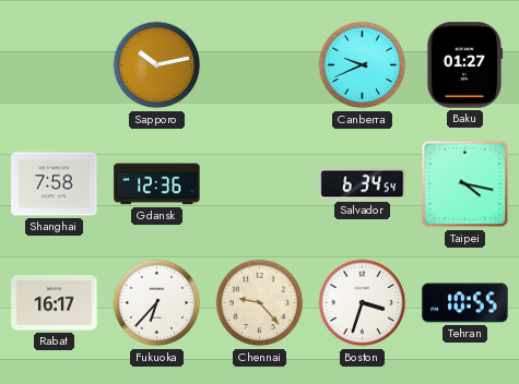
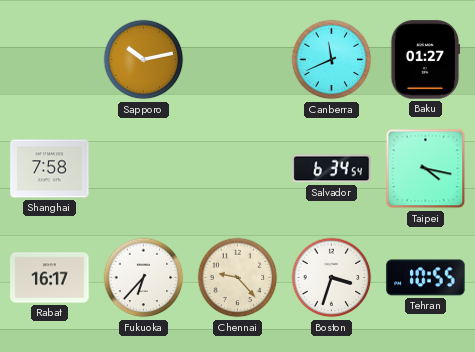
Canberra: 9:41 -> 11:41 (332, 60)
Gdansk: 12:36 -> none (157, 184)
